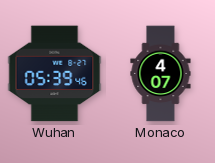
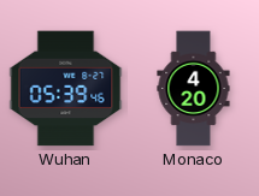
Monaco: 4:07 -> 4:20 (194, 89)
